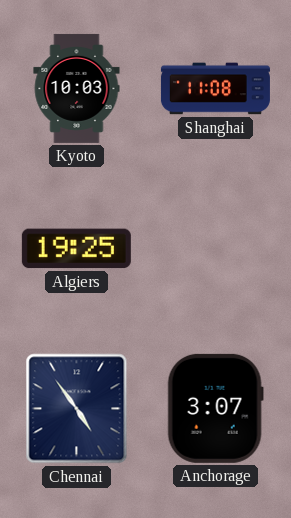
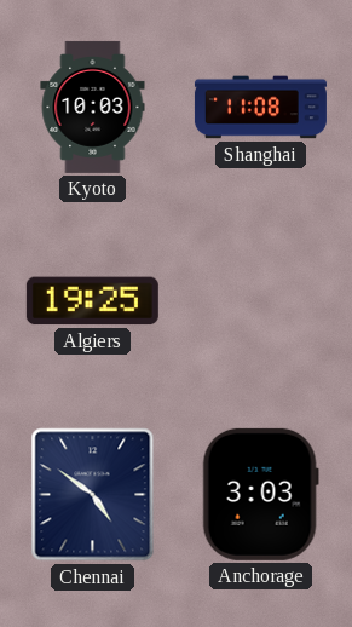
Chennai: 4:54 -> 4:51 (93, 495)
Anchorage: 3:07 -> 3:03 (260, 494)
